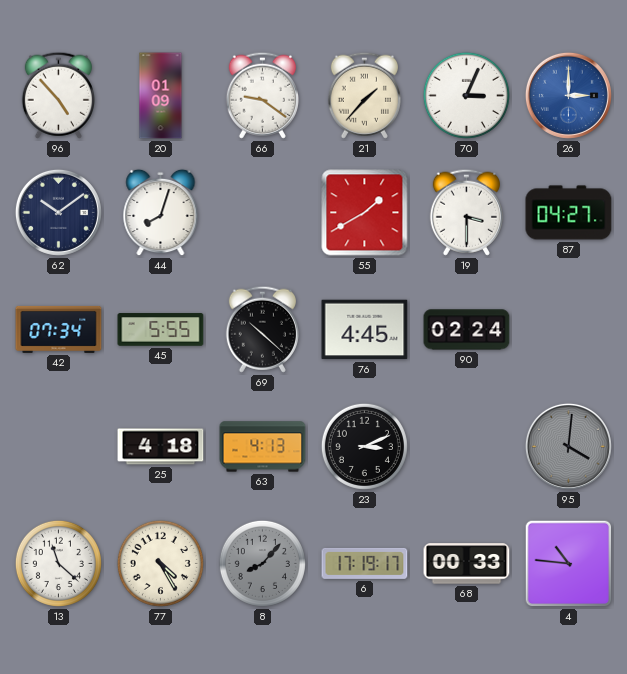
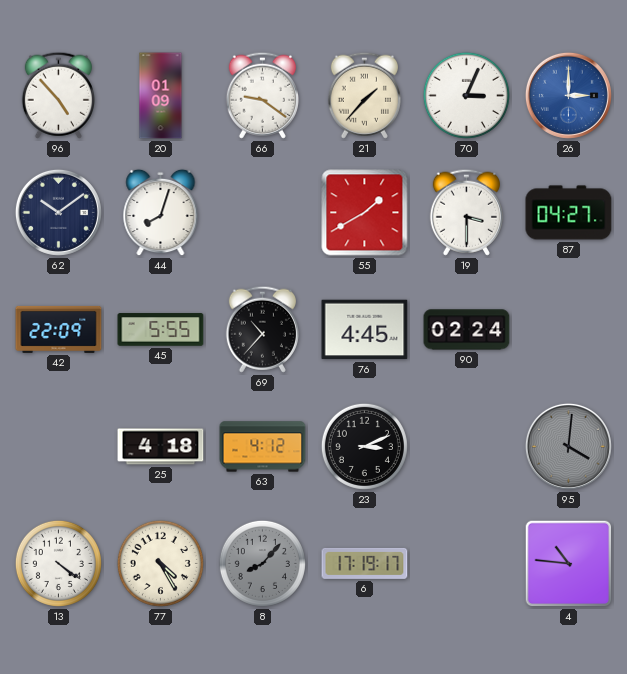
42: 07:34 -> 22:09 (59, 329)
69: 10:22 -> 10:37 (262, 329)
63: 4:13 -> 4:12 (263, 447)
13: 11:22 -> 4:21 (58, 563)
68: 00:33 -> none (467, 564)
